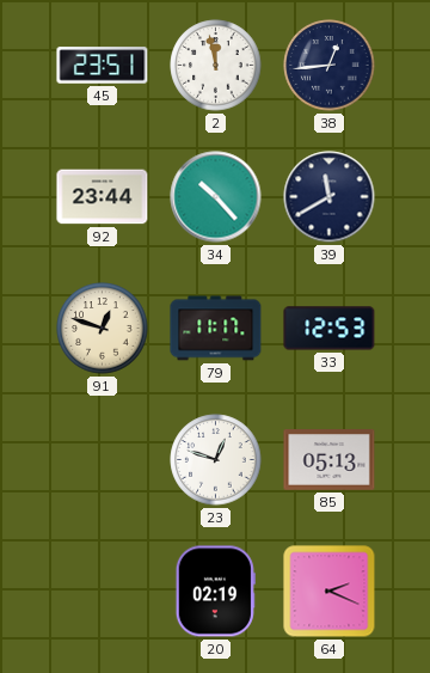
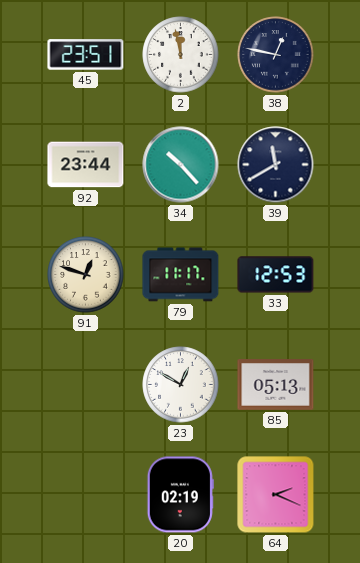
38: 12:44 -> 12:47 (276, 55)
23: 12:48 -> 12:50 (181, 385)
